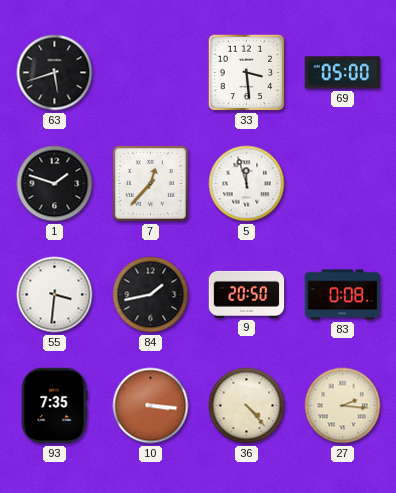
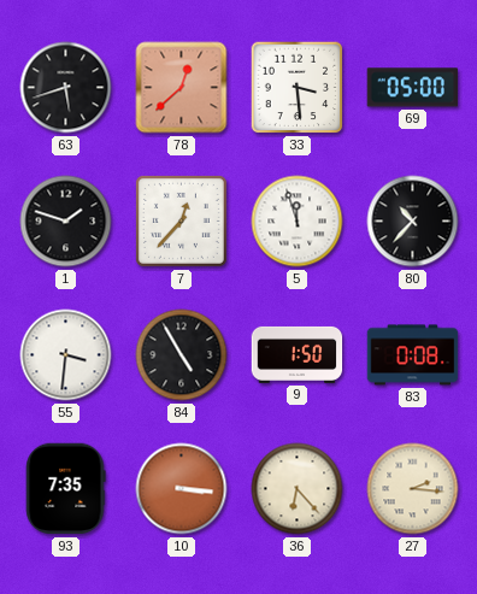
78: none -> 12:38 (182, 88)
80: none -> 10:37 (413, 222)
84: 1:43 -> 4:55 (182, 355)
9: 20:50 -> 1:50 (298, 354)
36: 4:23 -> 6:23 (298, 489)
